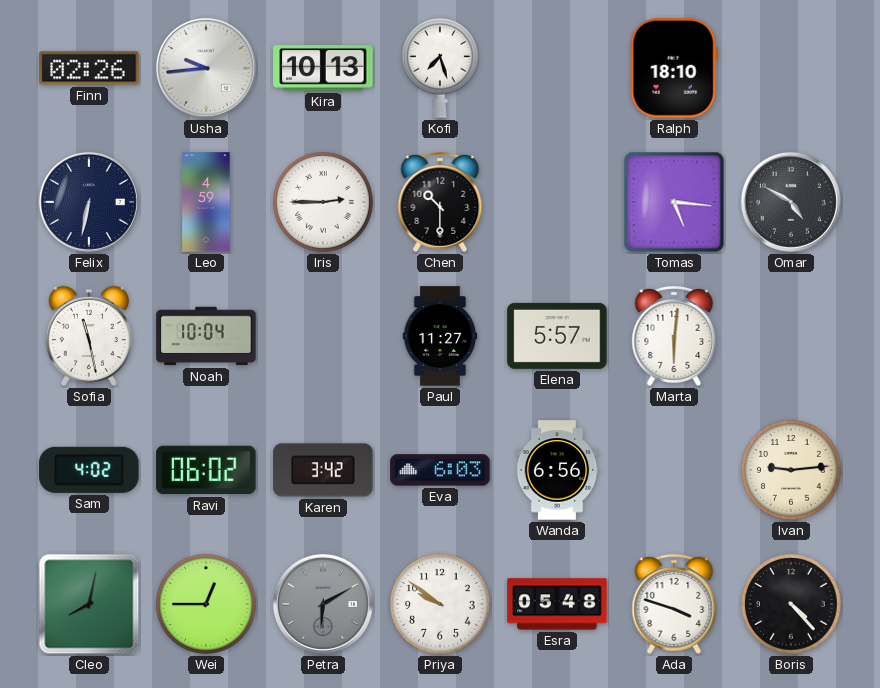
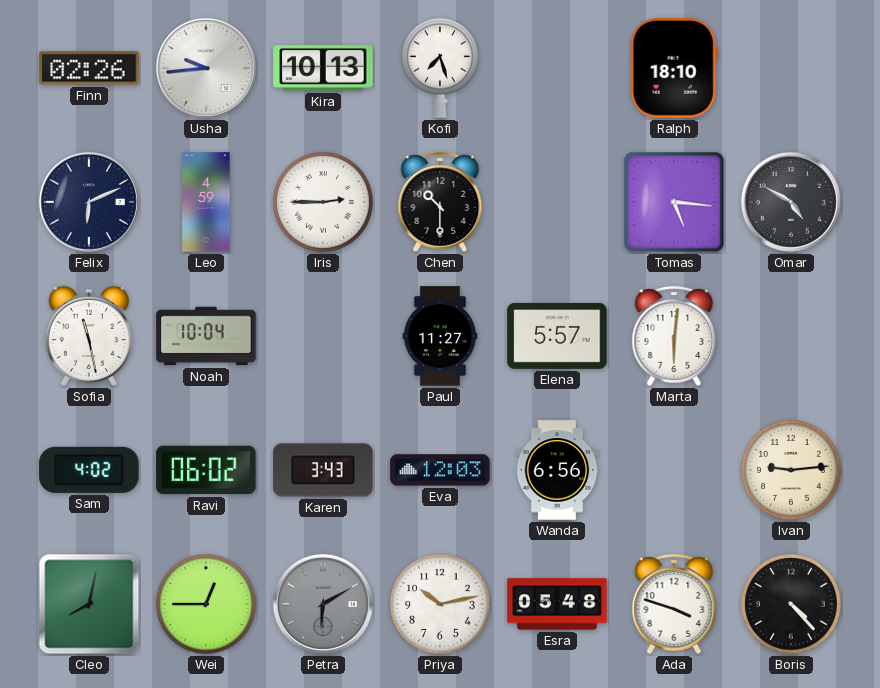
Felix: 6:32 -> 6:11 (89, 202)
Karen: 3:42 -> 3:43 (323, 470)
Eva: 6:03 -> 12:03 (440, 470)
Priya: 9:51 -> 10:13 (440, 604)
